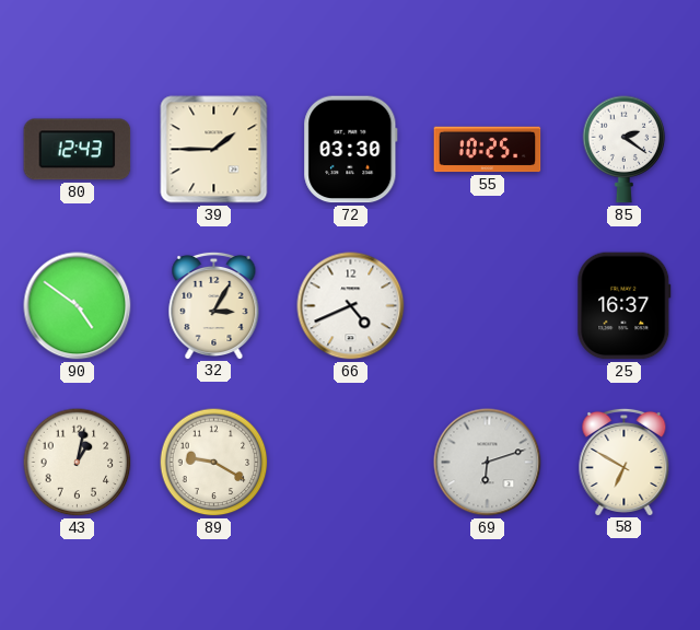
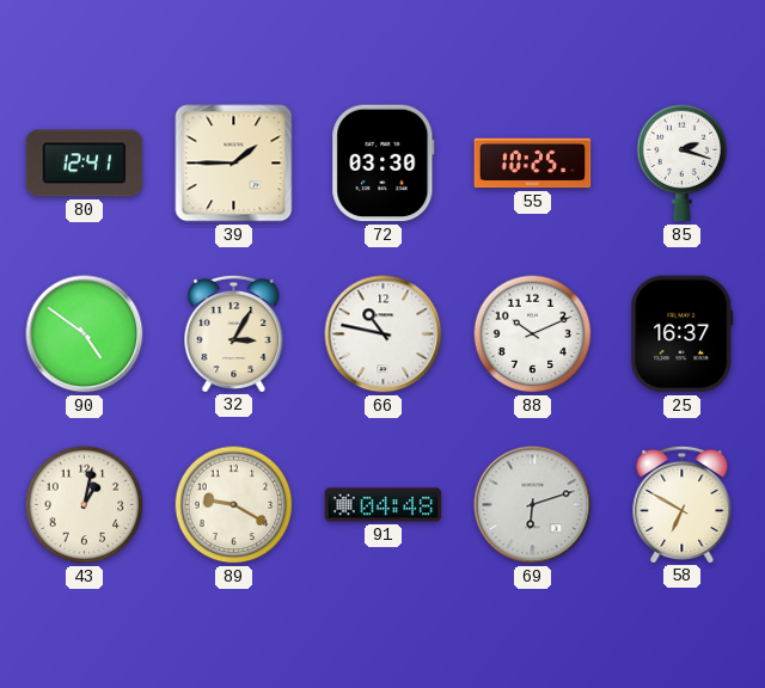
80: 12:43 -> 12:41 (85, 164)
85: 2:21 -> 2:18 (683, 164)
66: 4:41 -> 10:47 (384, 334)
88: none -> 10:11 (533, 334)
91: none -> 04:48 (384, 505)
